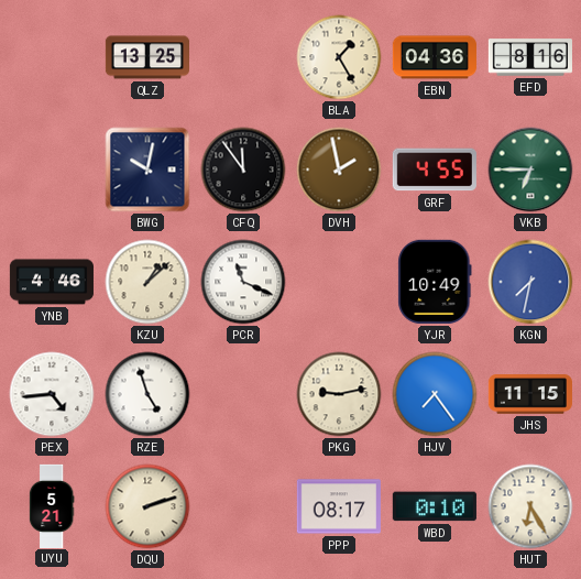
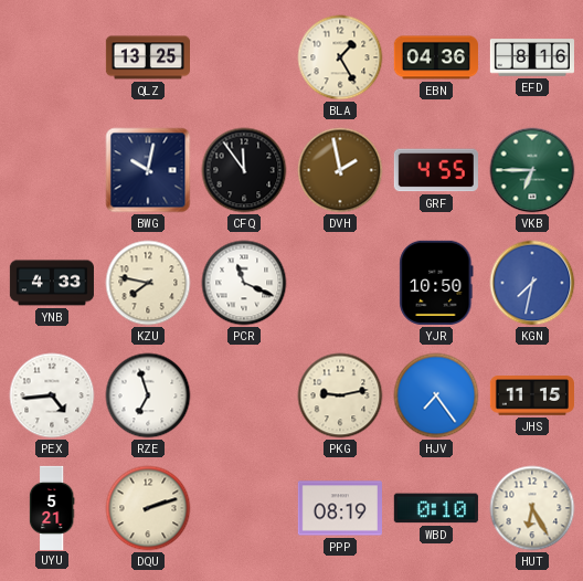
YNB: 4:46 -> 4:33 (51, 283)
KZU: 1:08 -> 7:47 (148, 283)
YJR: 10:49 -> 10:50 (436, 283)
RZE: 4:57 -> 6:57 (148, 395)
PPP: 08:17 -> 08:19 (340, 508)
